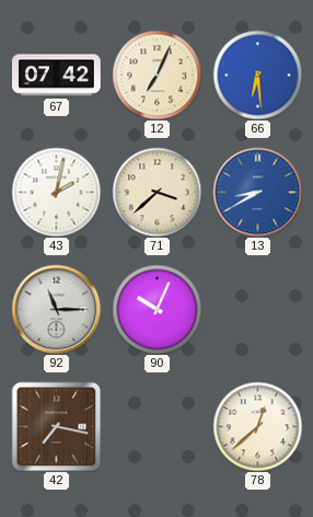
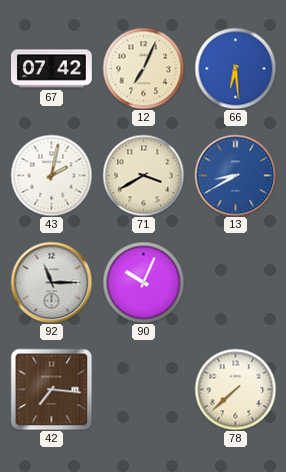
71: 3:38 -> 3:40 (143, 175)
42: 7:17 -> 7:16 (51, 389)
78: 12:38 -> 7:38 (235, 389)
